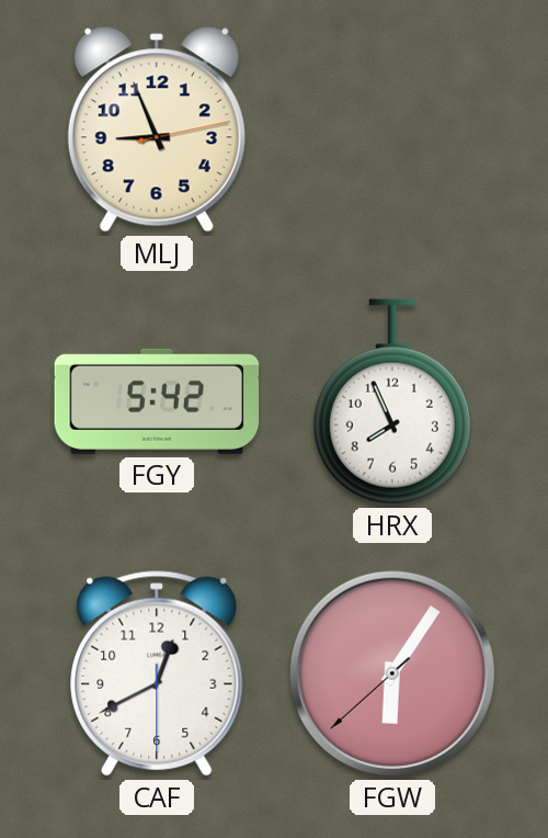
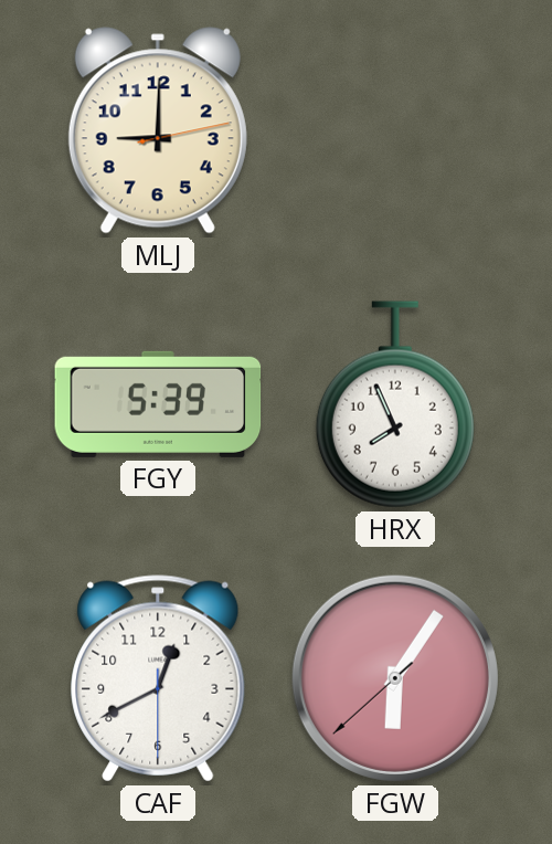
MLJ: 8:56 -> 9:00 (158, 130)
FGY: 5:42 -> 5:39 (158, 404)
